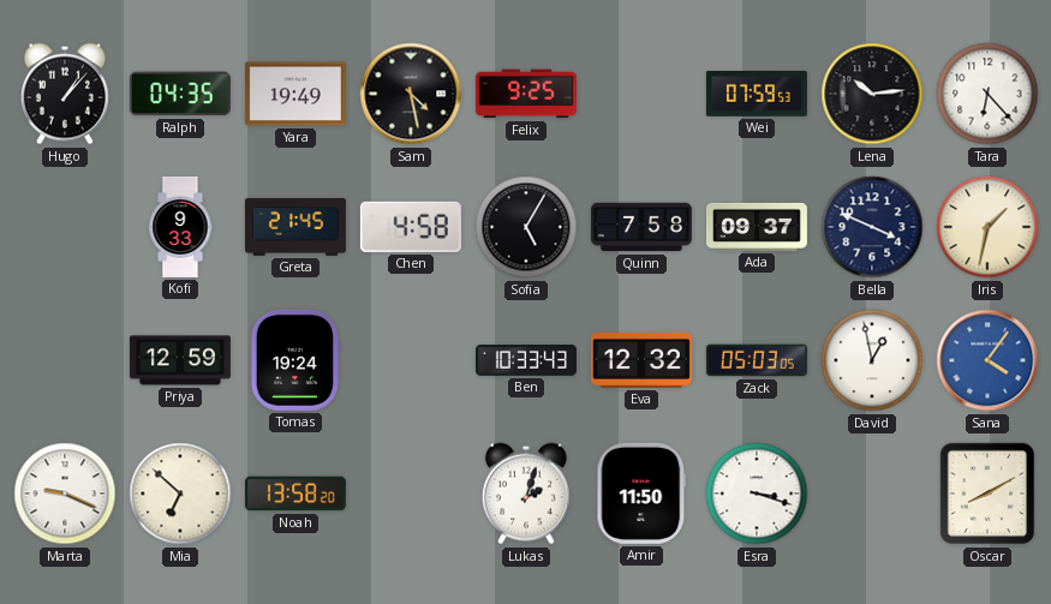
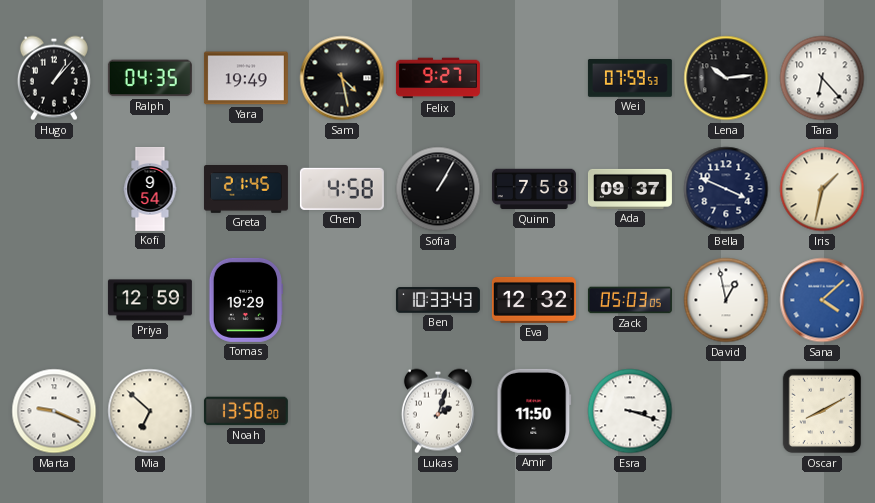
Felix: 9:25 -> 9:27 (438, 78)
Kofi: 9:33 -> 9:54 (150, 189)
Sofia: 5:05 -> 1:05 (438, 189)
Tomas: 19:24 -> 19:29 (245, 300)
Sana: 4:06 -> 4:08 (822, 300)
